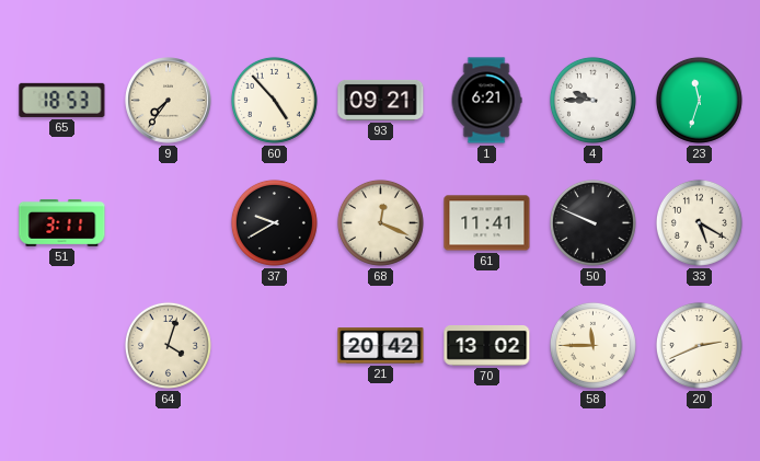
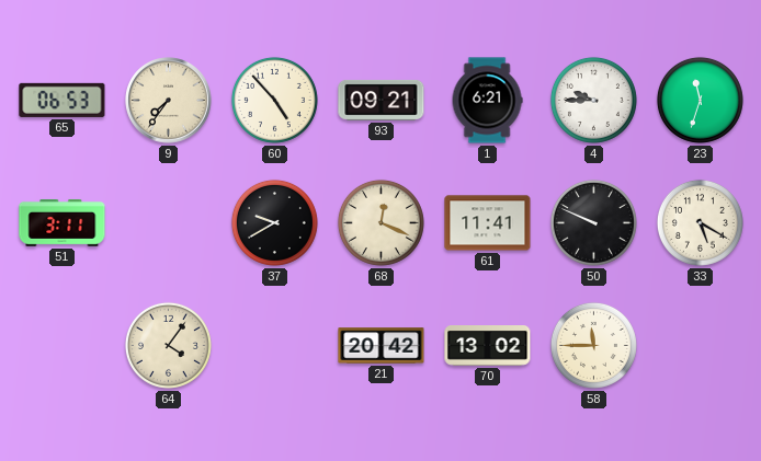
65: 18:53 -> 06:53 (63, 100)
64: 4:03 -> 4:06 (168, 345)
20: 2:41 -> none (699, 345)
